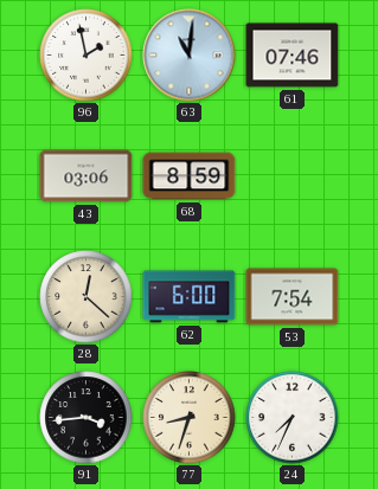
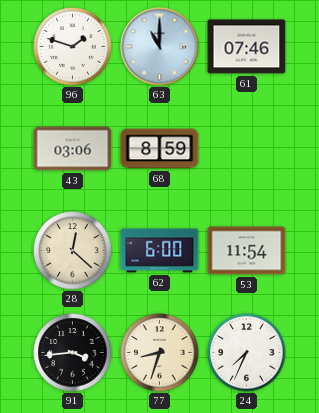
96: 1:58 -> 1:48 (73, 47)
63: 11:01 -> 11:00 (160, 47)
53: 7:54 -> 11:54 (247, 251)
